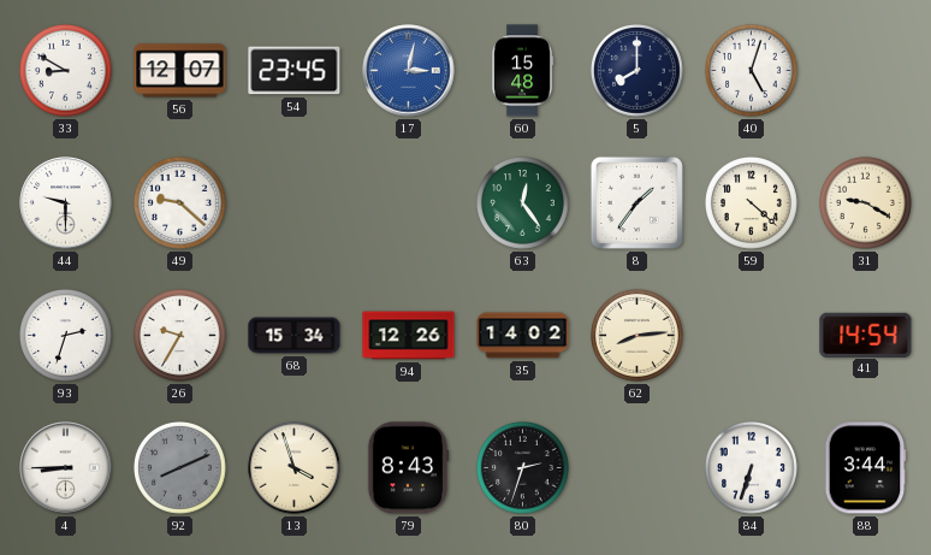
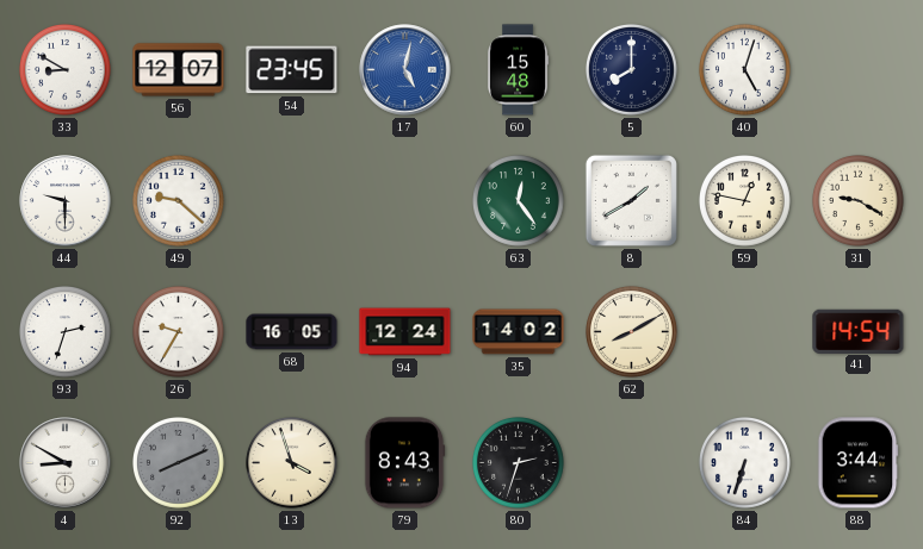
17: 3:02 -> 5:02 (405, 70)
8: 1:36 -> 1:40 (631, 200)
59: 4:22 -> 12:47 (745, 201)
68: 15:34 -> 16:05 (292, 332)
94: 12:26 -> 12:24 (405, 332)
62: 8:14 -> 8:10 (632, 332)
4: 8:45 -> 8:50 (66, 463)
